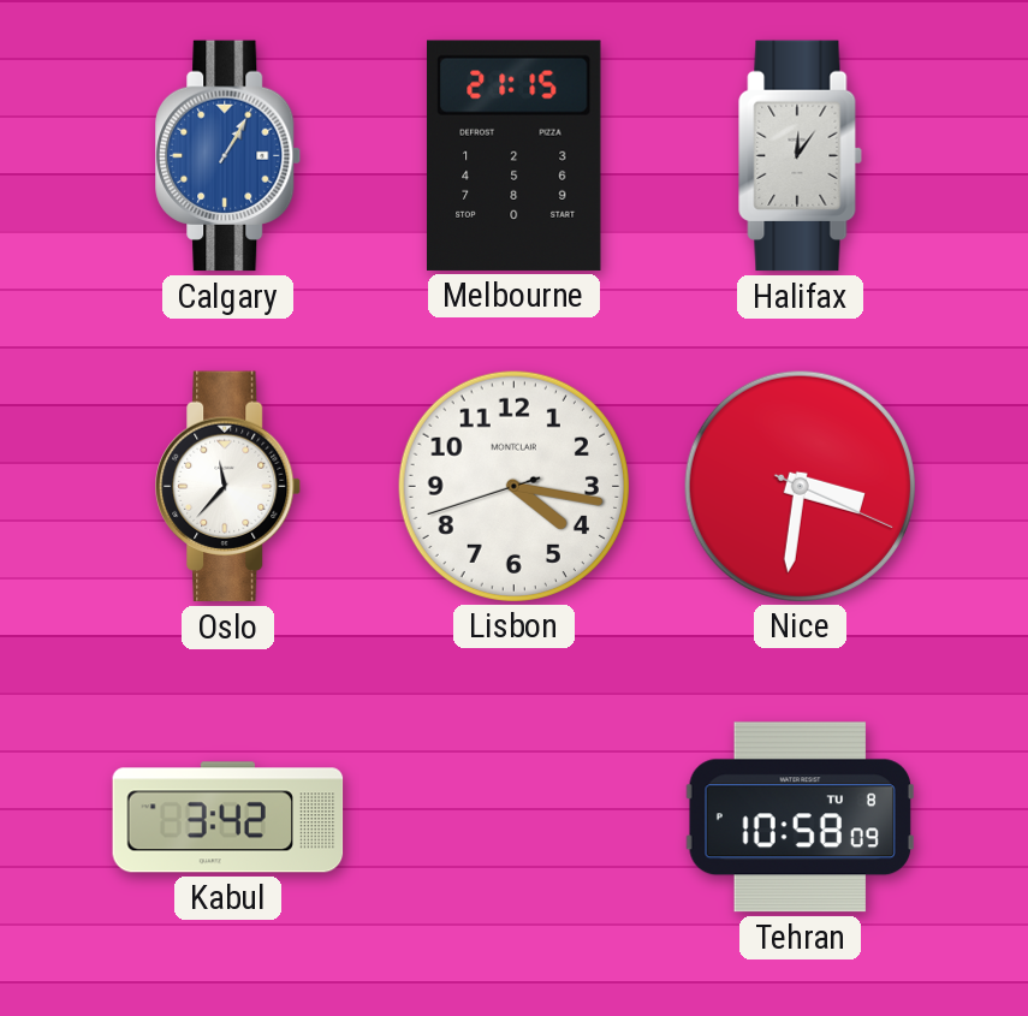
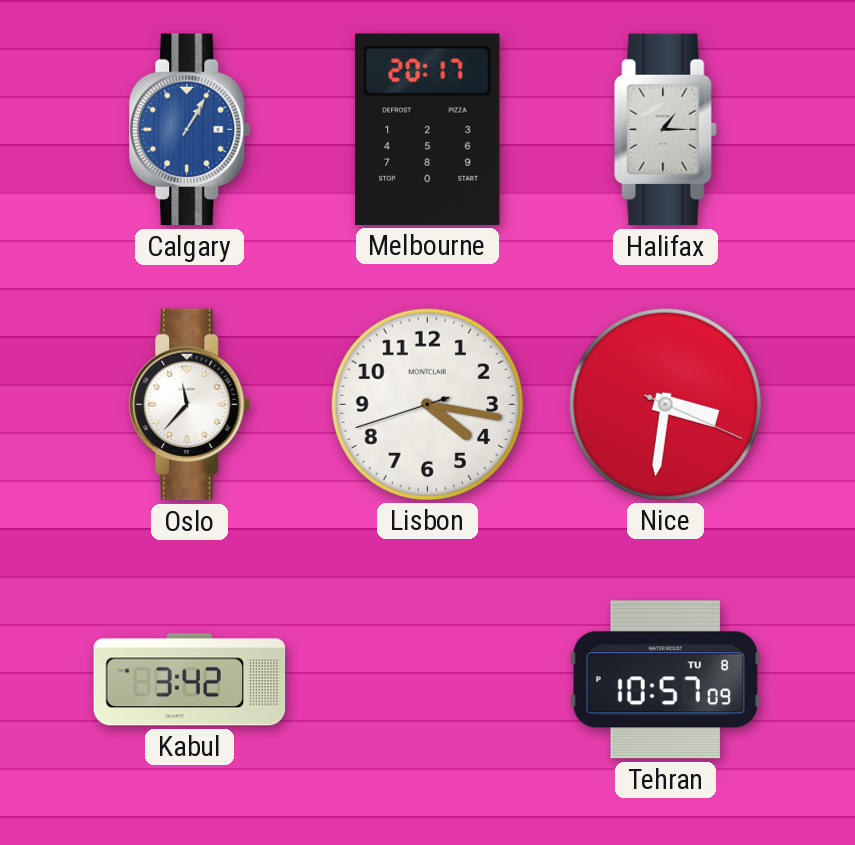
Melbourne: 21:15 -> 20:17 (427, 129)
Halifax: 12:06 -> 1:15 (666, 130)
Tehran: 10:58 -> 10:57 (665, 680)
